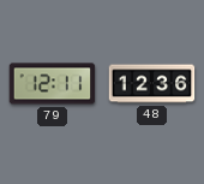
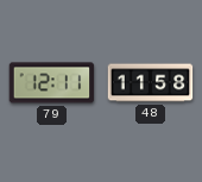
48: 12:36 -> 11:58 (151, 83)
